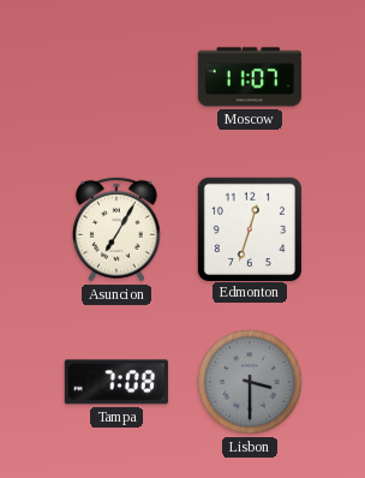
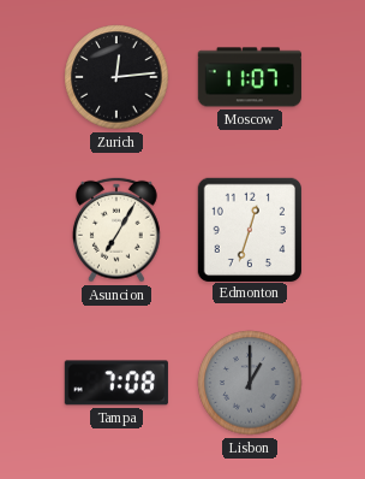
Zurich: none -> 12:14 (116, 77)
Lisbon: 3:30 -> 1:00 (250, 383)
